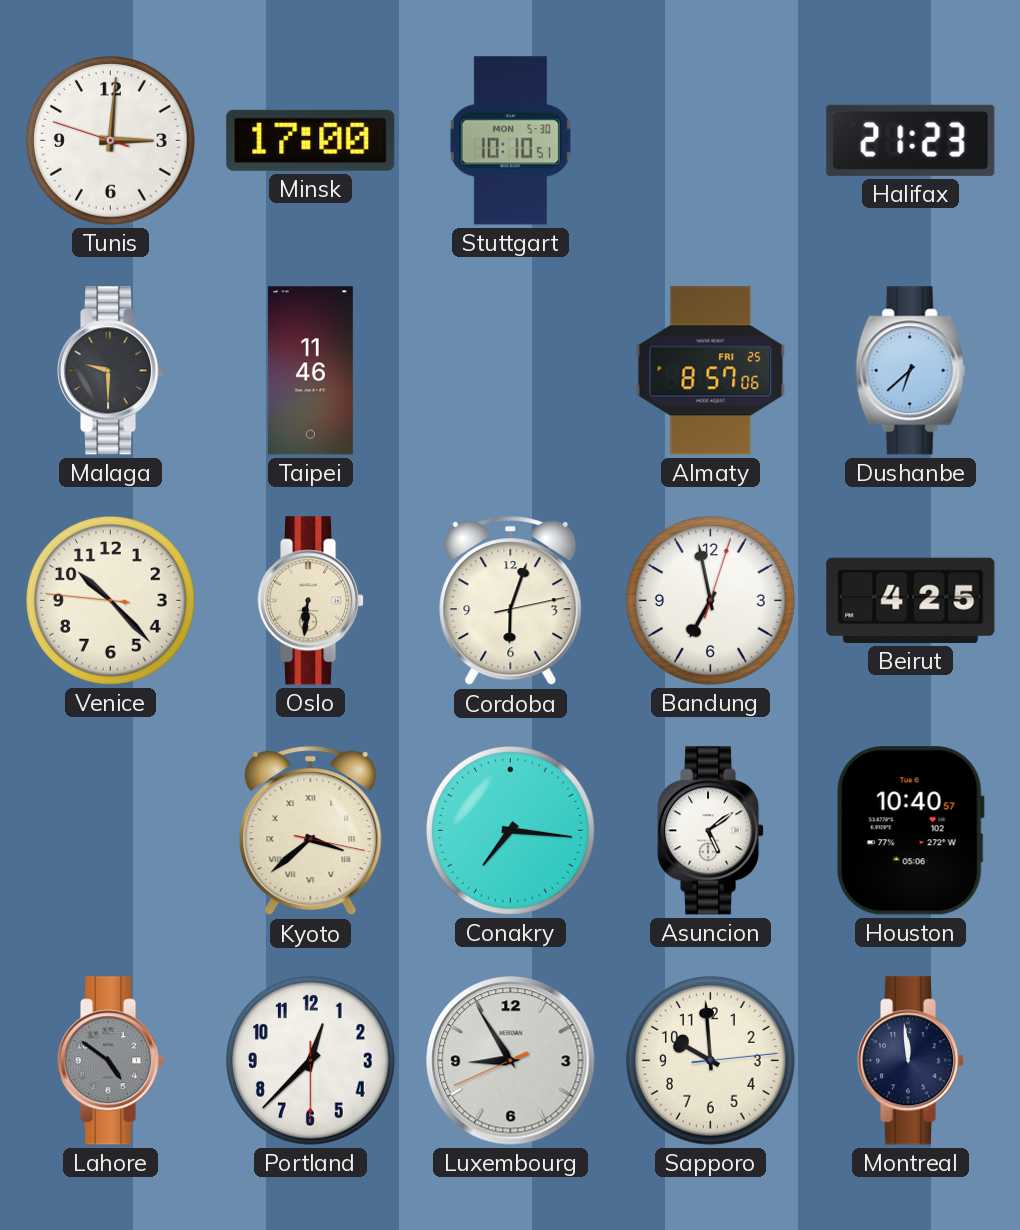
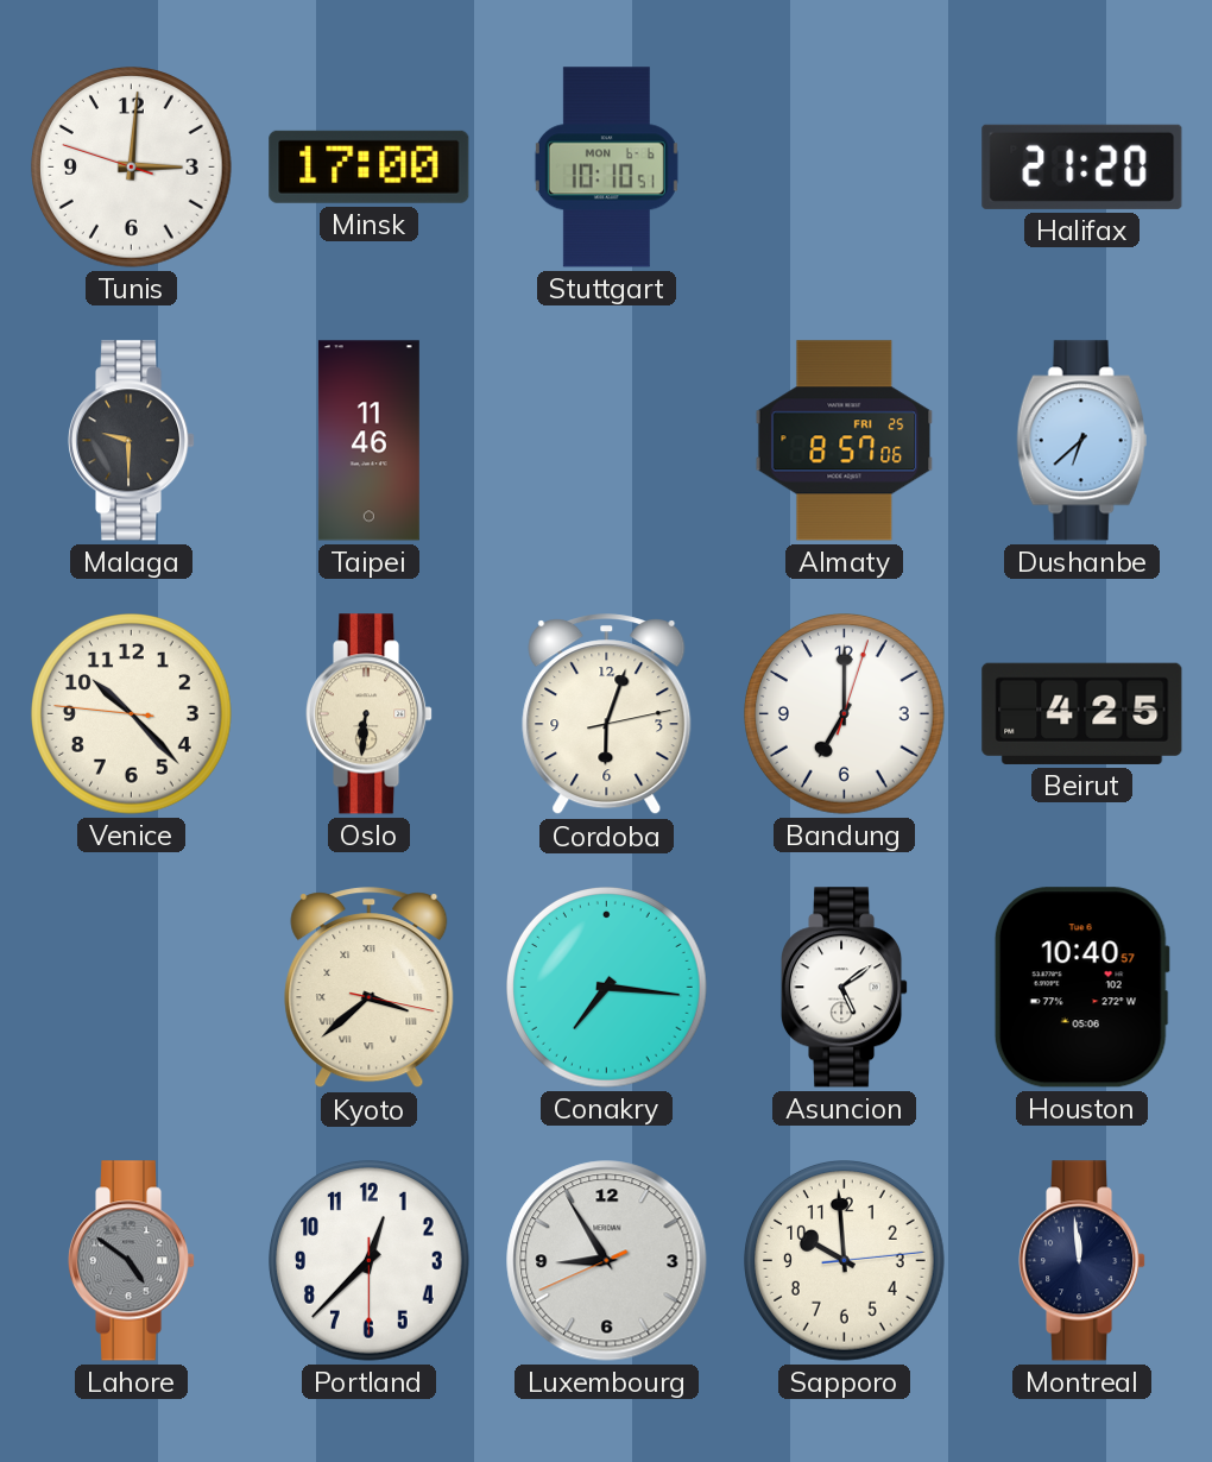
Stuttgart date: MON 5-30 -> MON 6-6 (606, 168)
Halifax: 21:23 -> 21:20 (1082, 166)
Bandung: 6:58 -> 7:00 (845, 714)
